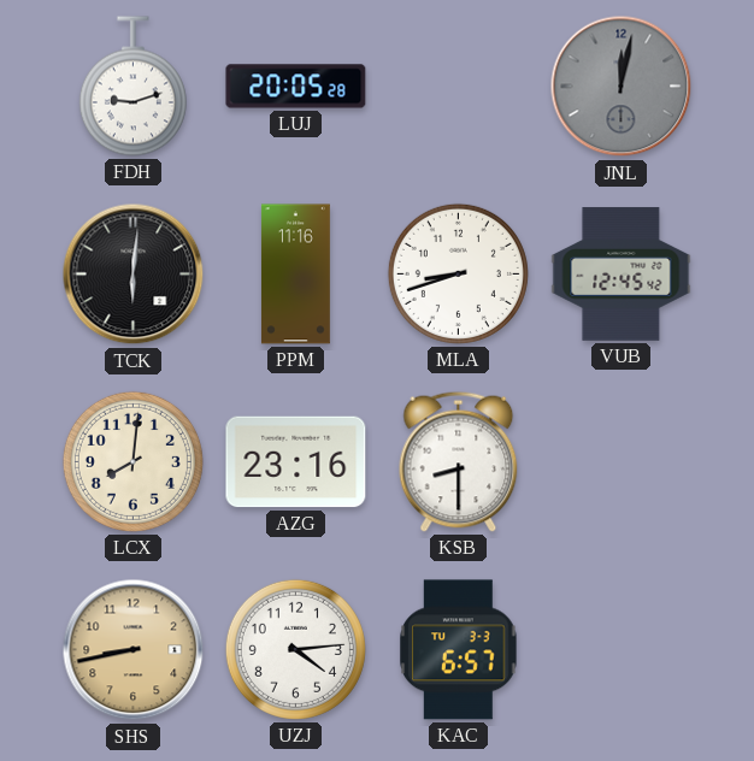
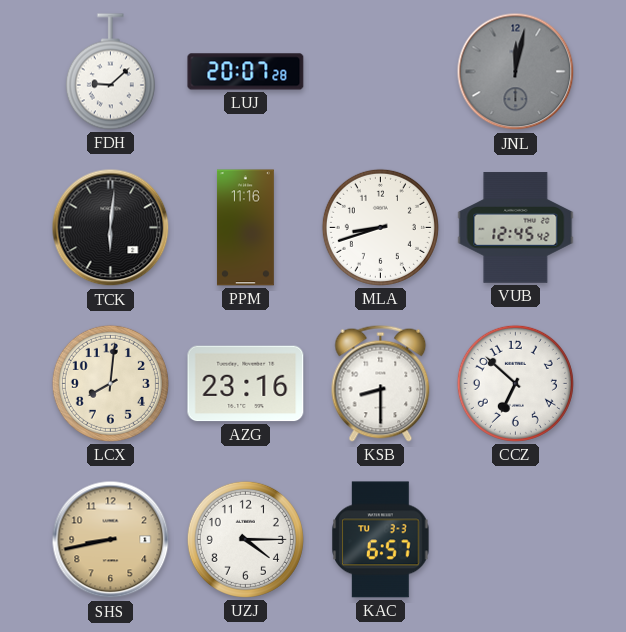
FDH: 9:12 -> 9:08 (110, 72)
LUJ: 20:05 -> 20:07 (246, 72)
CCZ: none -> 6:52 (515, 383)
UZJ: 4:14 -> 4:15 (245, 539)
